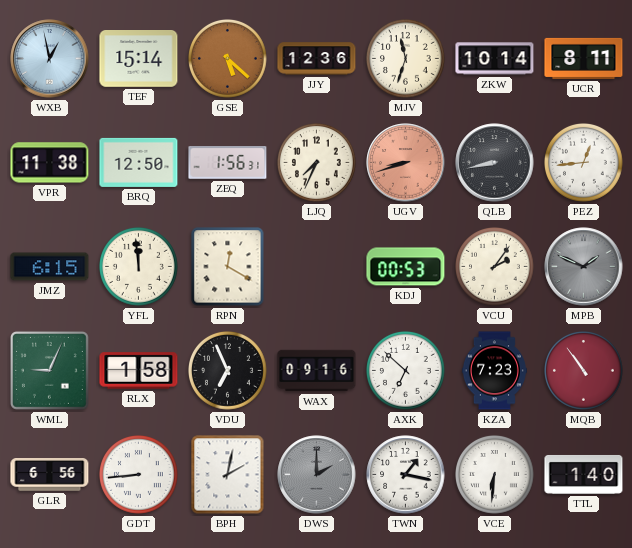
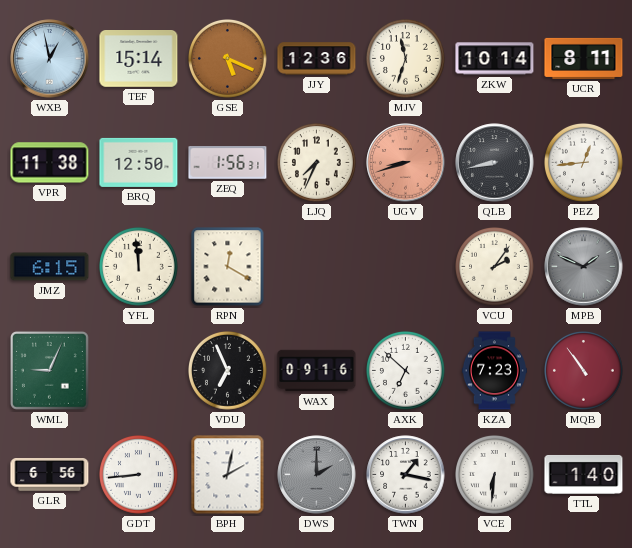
GSE: 5:22 -> 5:19 (228, 59)
KDJ: 00:53 -> none (406, 267)
RLX: 1:58 -> none (139, 371)
